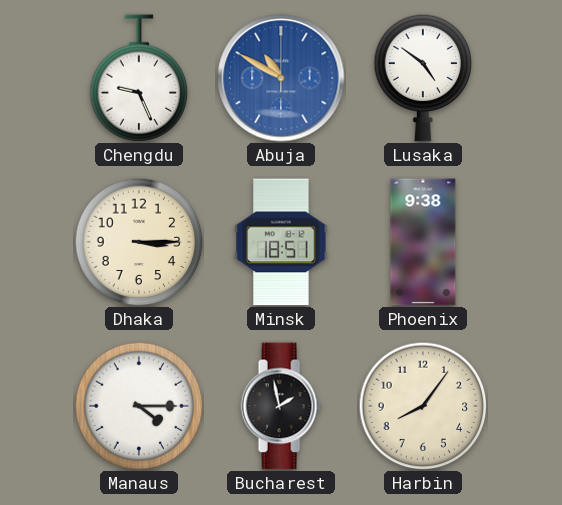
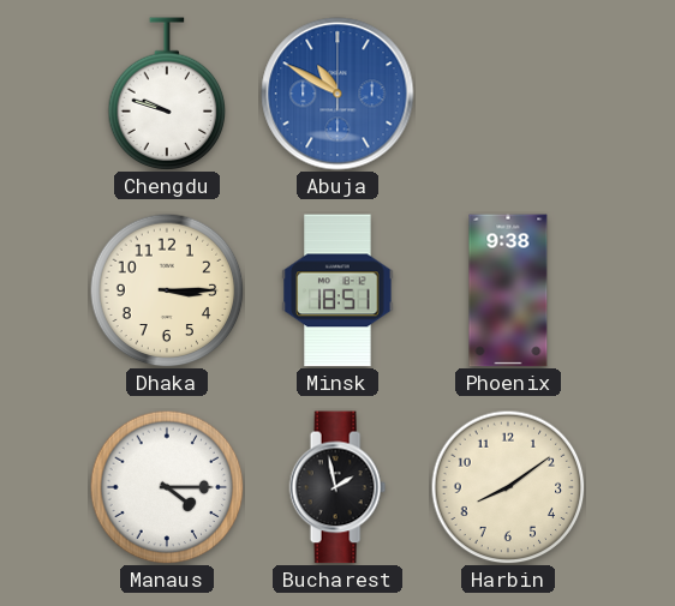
Chengdu: 9:26 -> 9:48 (167, 94)
Lusaka: 4:51 -> none (423, 78)
Harbin: 8:06 -> 8:09 (508, 487)
